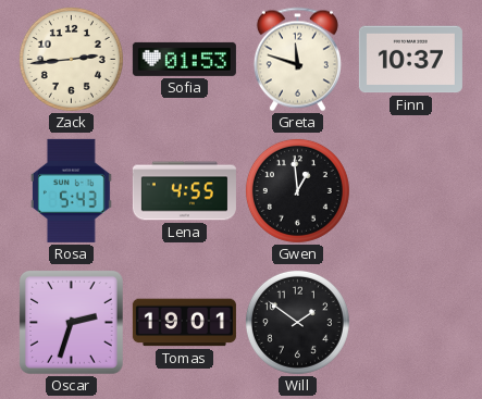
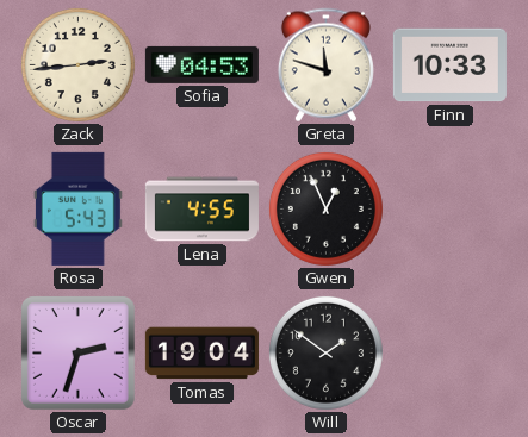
Sofia: 01:53 -> 04:53 (201, 64)
Finn: 10:37 -> 10:33 (449, 65)
Gwen: 12:59 -> 12:56 (325, 208)
Tomas: 19:01 -> 19:04 (201, 354)
